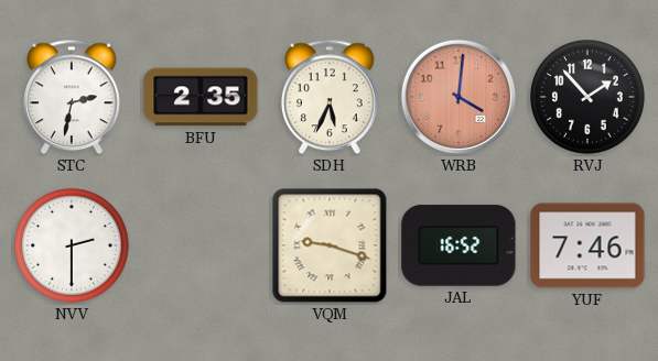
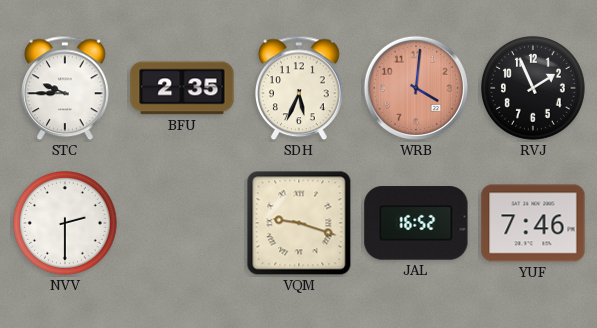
STC: 2:32 -> 9:45 (66, 88)
RVJ: 1:53 -> 1:56 (534, 89)
